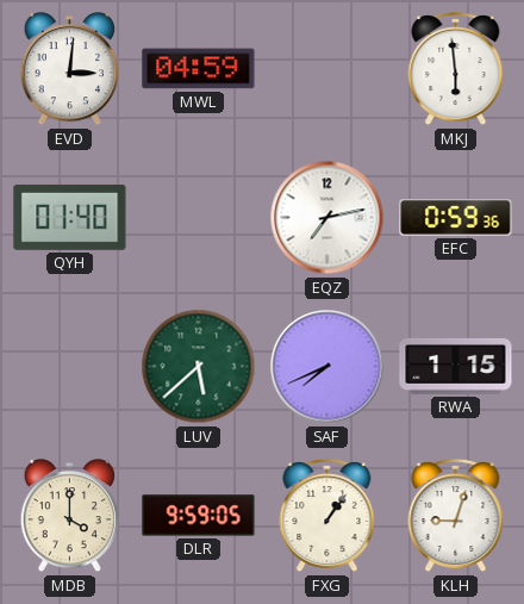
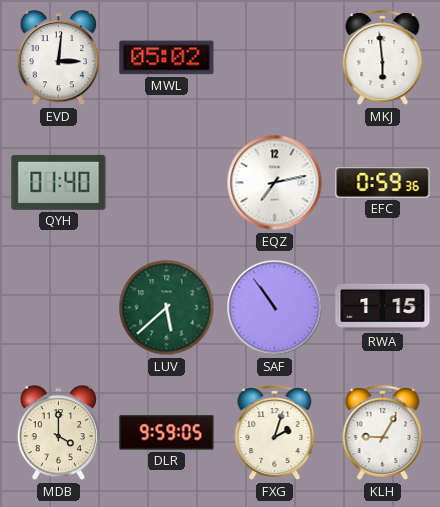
MWL: 04:59 -> 05:02 (167, 58)
SAF: 7:41 -> 10:54 (275, 308)
FXG: 1:06 -> 2:03 (275, 433)
KLH: 9:03 -> 9:05 (383, 433)
